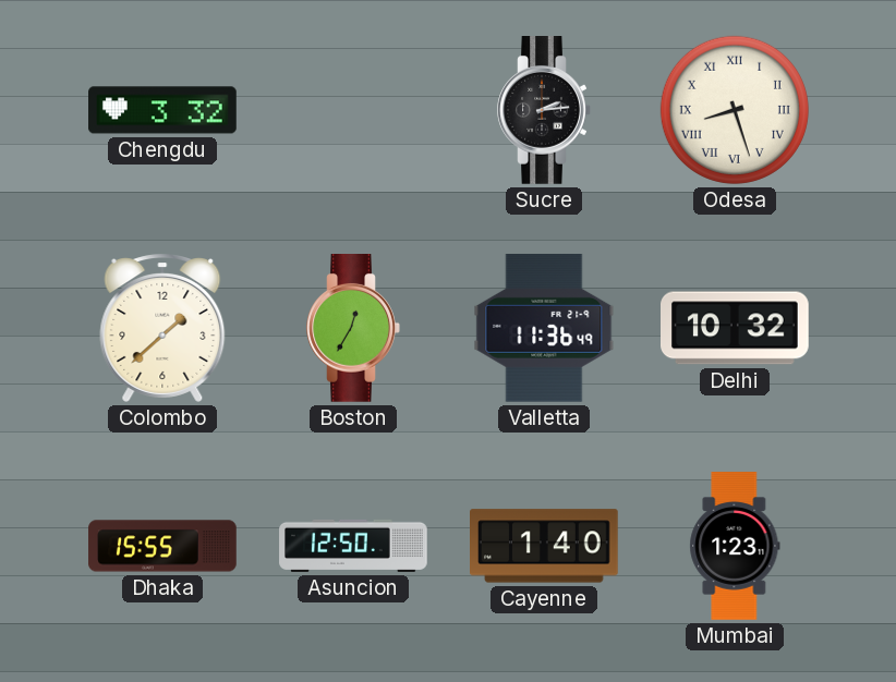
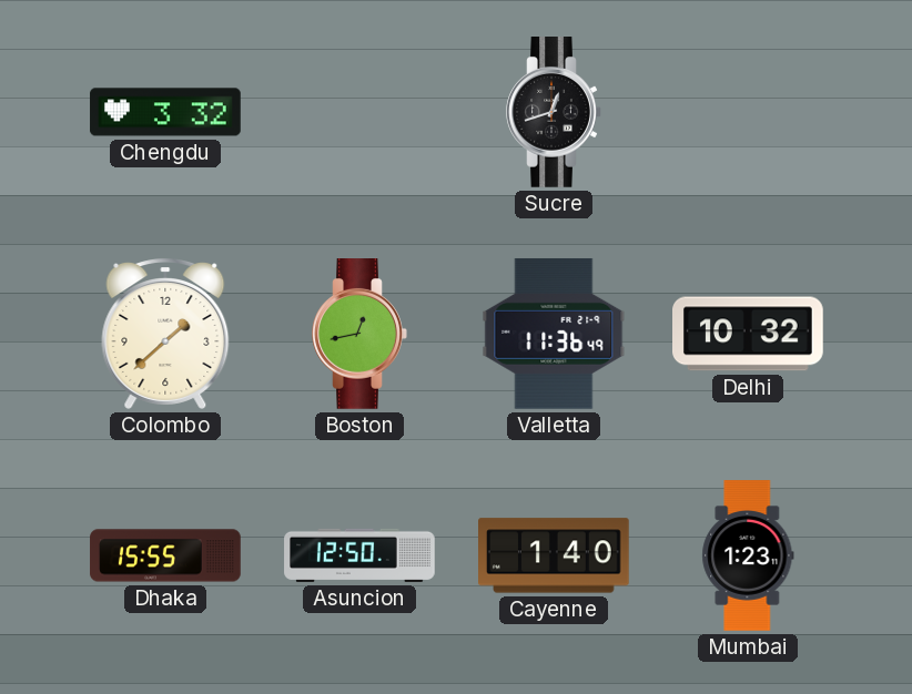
Sucre: 2:14 -> 12:42 (554, 113)
Odesa: 8:27 -> none (735, 110)
Boston: 12:35 -> 12:43 (359, 335)
